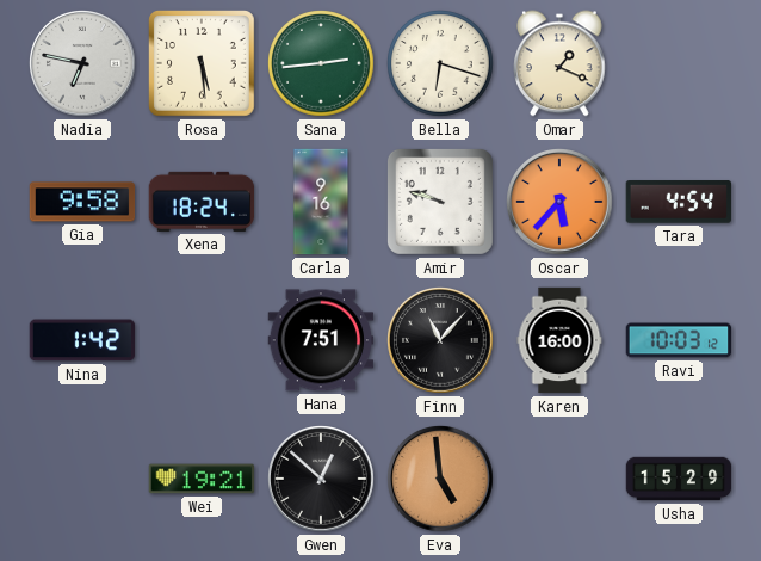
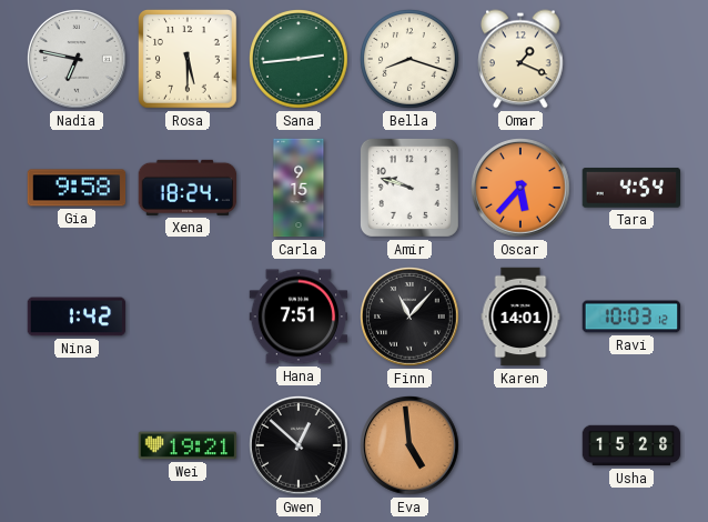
Rosa: 5:29 -> 5:30 (189, 60)
Bella: 6:18 -> 8:18 (411, 60)
Carla: 9:16 -> 9:15 (299, 188)
Karen: 16:00 -> 14:01 (520, 317)
Usha: 15:29 -> 15:28 (631, 445)
